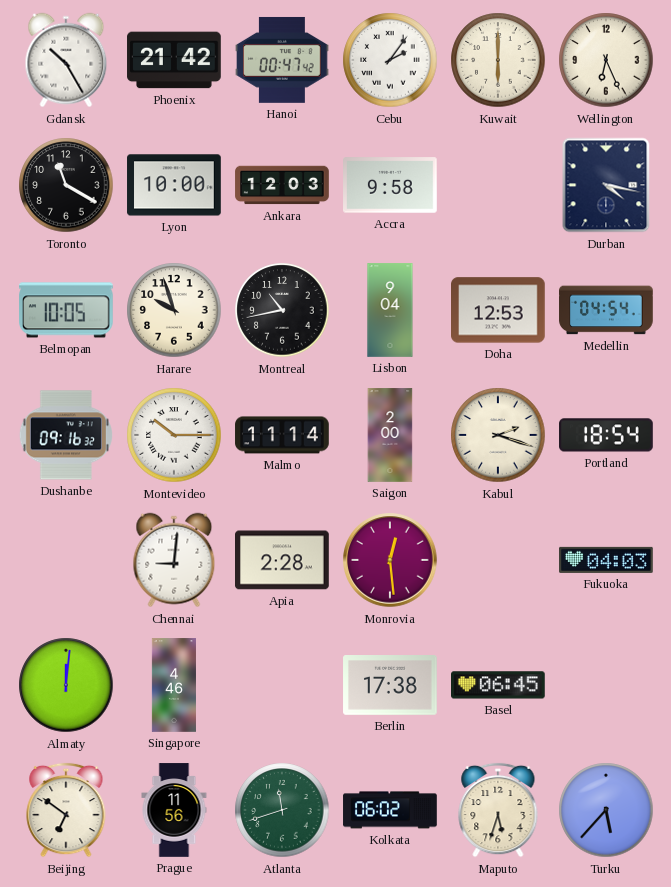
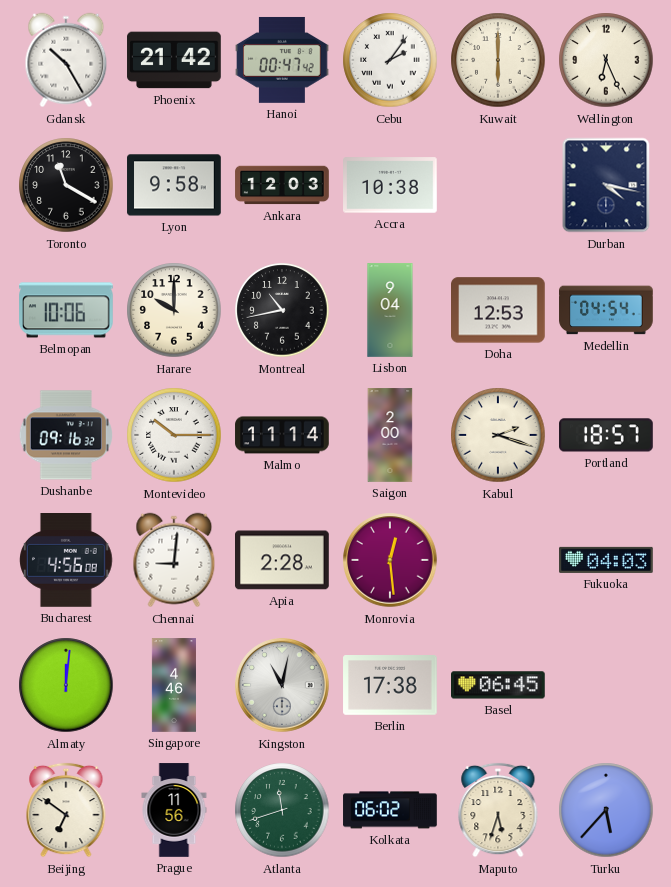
Lyon: 10:00 -> 9:58 (174, 185)
Accra: 9:58 -> 10:38 (390, 185)
Belmopan: 10:05 -> 10:06 (67, 310)
Harare: 9:57 -> 10:00 (174, 310)
Portland: 18:54 -> 18:57 (606, 435)
Bucharest: none -> 4:56 (66, 560)
Kingston: none -> 11:02 (282, 685)
